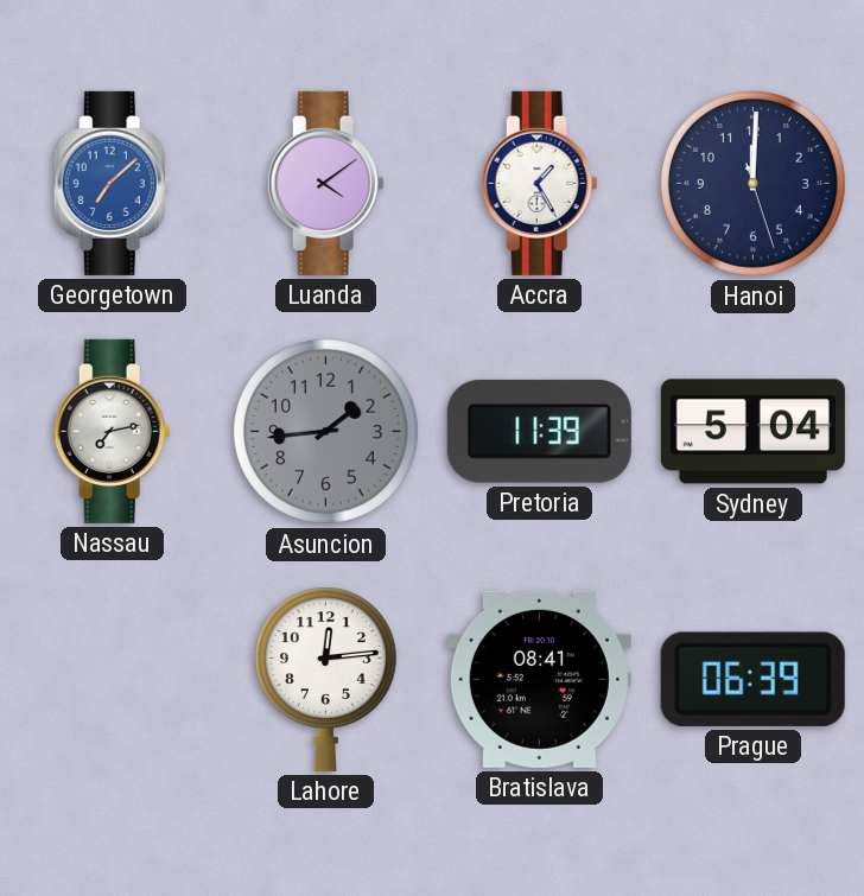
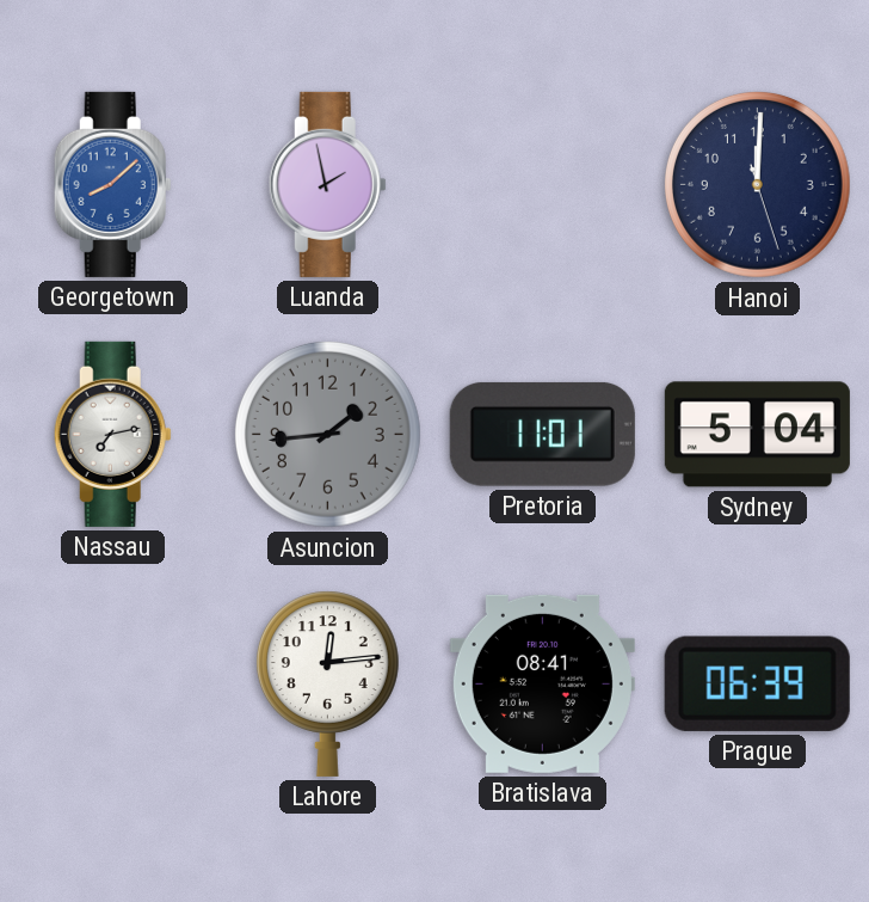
Georgetown: 7:08 -> 8:08 (112, 184)
Luanda: 4:09 -> 1:58 (327, 184)
Accra: 1:25 -> none (539, 183)
Pretoria: 11:39 -> 11:01 (542, 434)
